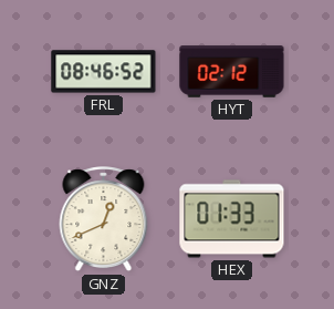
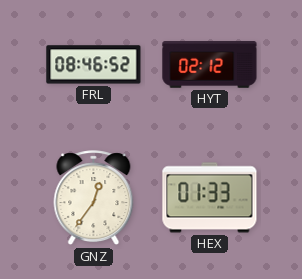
GNZ: 12:41 -> 12:36 (94, 198)
